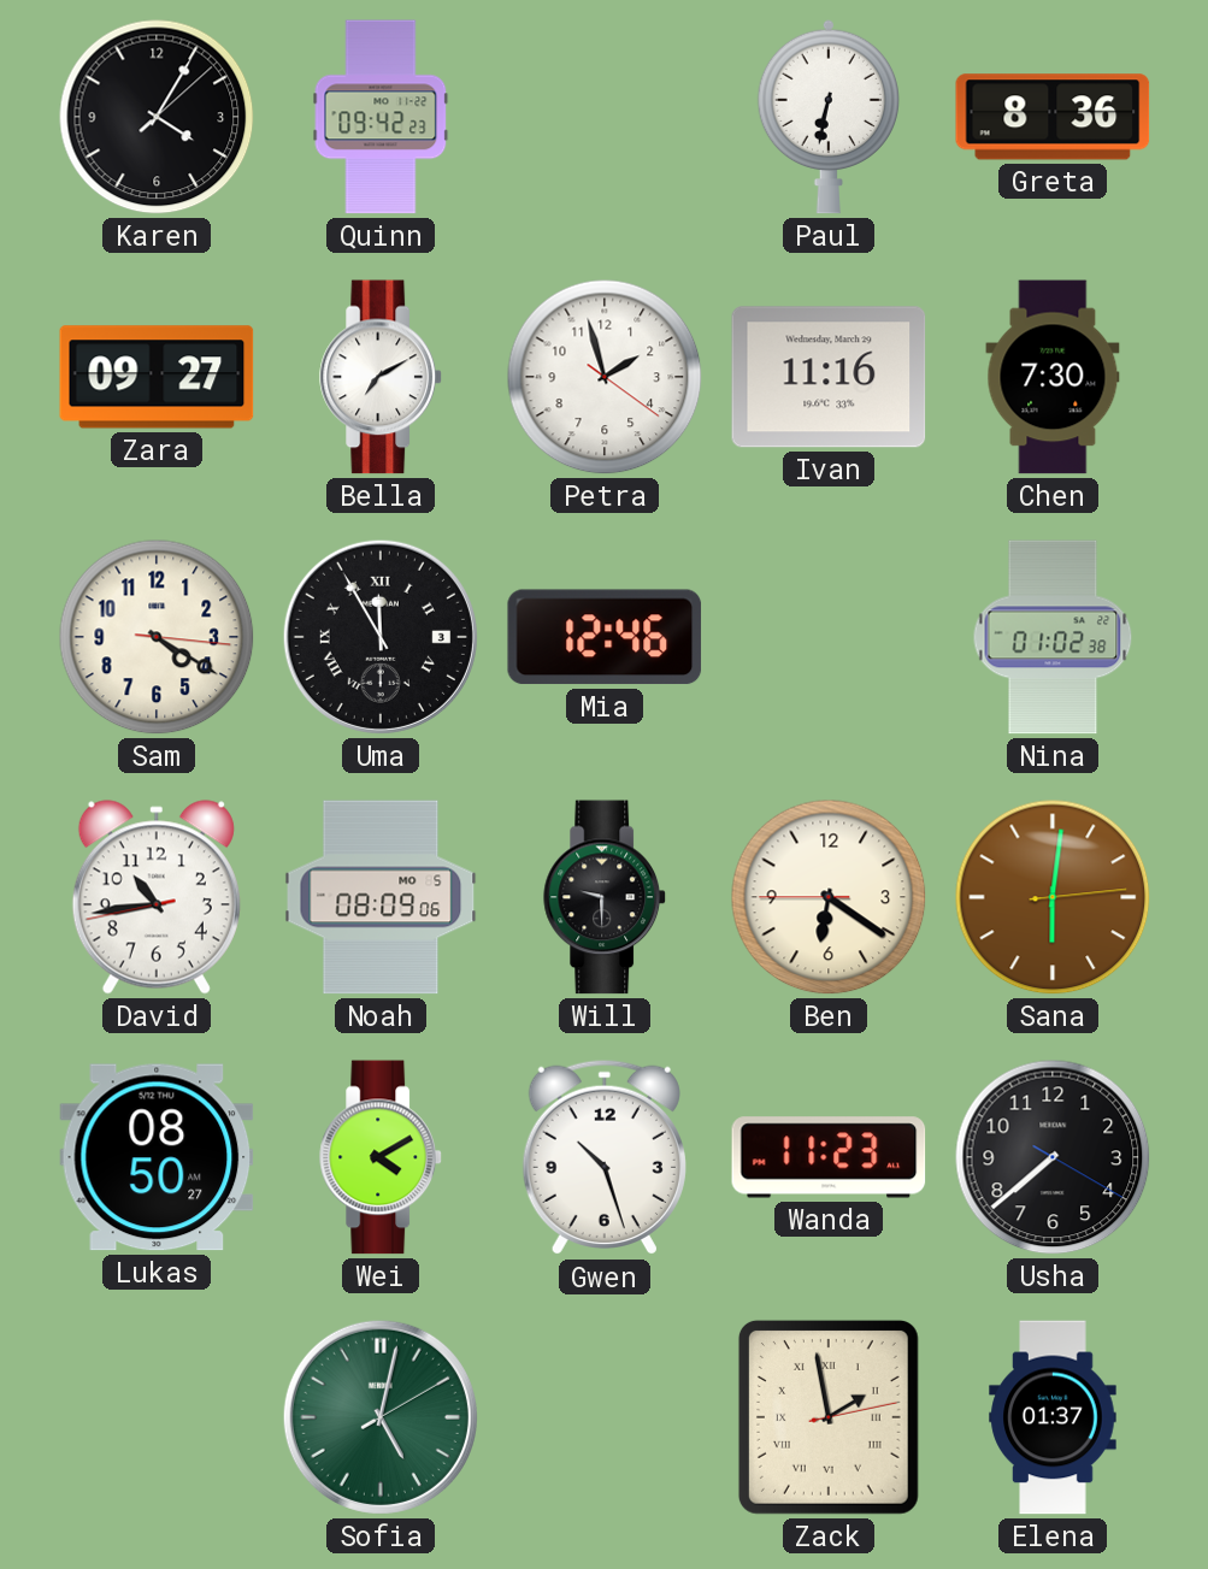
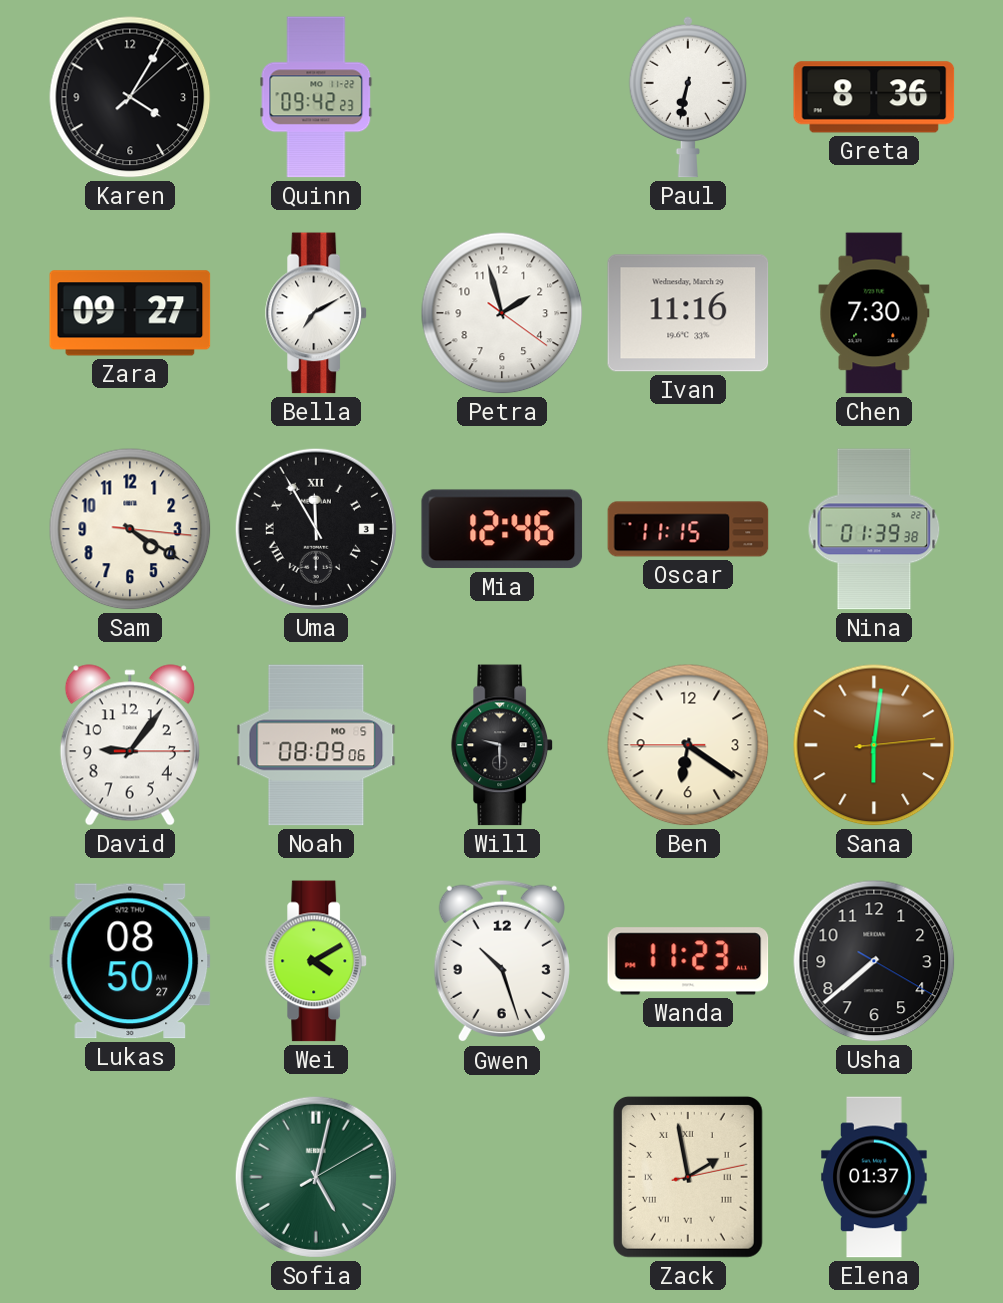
Oscar: none -> 11:15 (688, 529)
Nina: 01:02 -> 01:39 (874, 529)
David: 10:43 -> 9:06 (130, 745)
